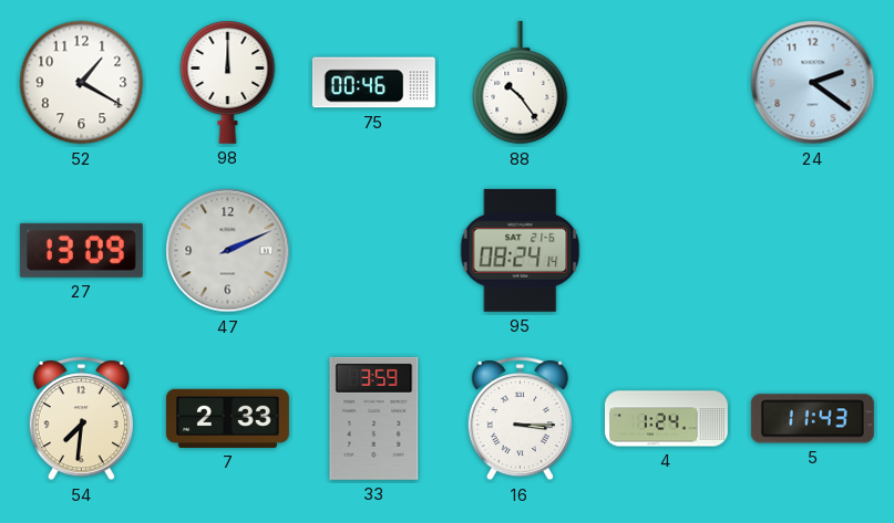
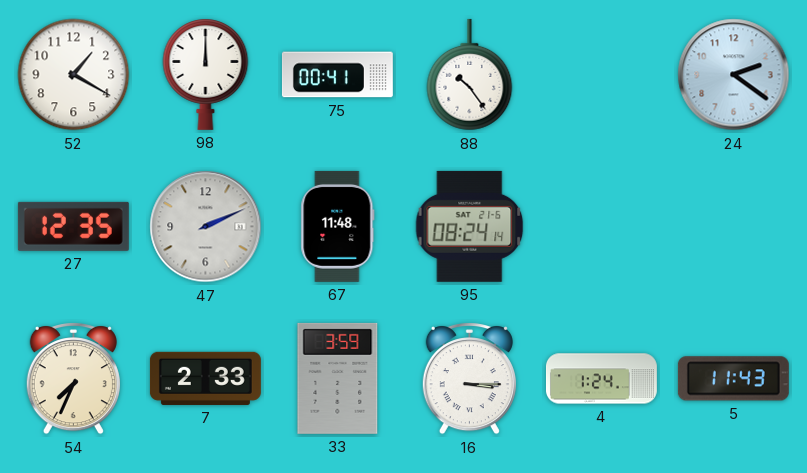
75: 00:46 -> 00:41 (337, 75)
27: 13:09 -> 12:35 (73, 226)
67: none -> 11:48 (338, 226)
54: 7:31 -> 7:34 (73, 379)
